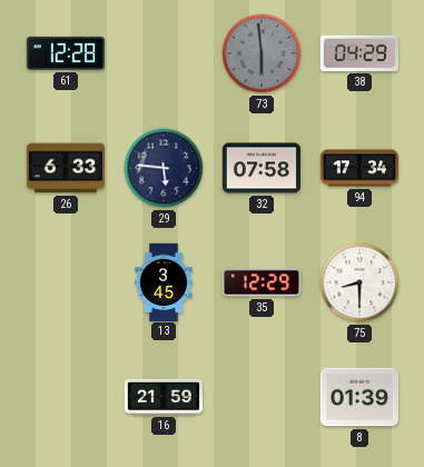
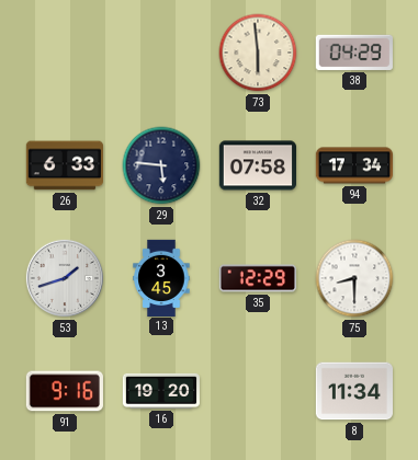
61: 12:28 -> none (65, 53)
73 dial: grey -> cream (258, 53)
53: none -> 1:42 (65, 278)
91: none -> 9:16 (65, 391)
16: 21:59 -> 19:20 (160, 391)
8: 01:39 -> 11:34 (353, 391)
